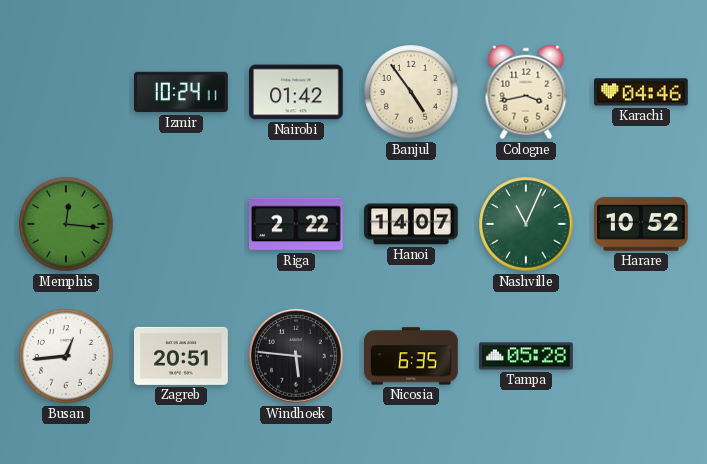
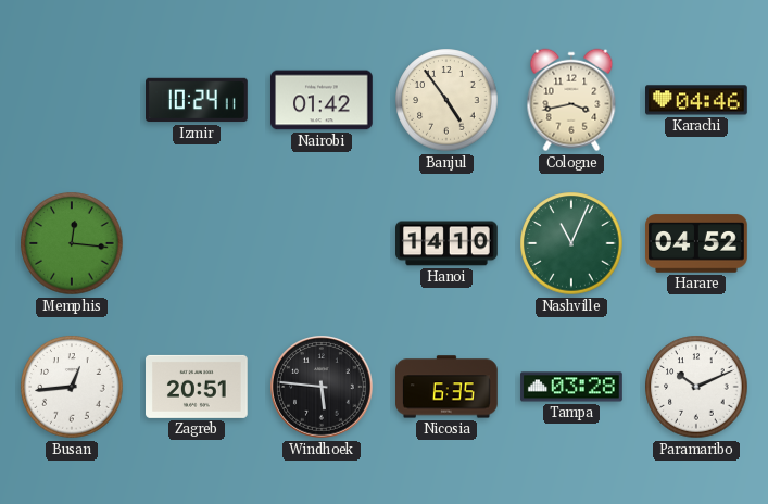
Riga: 2:22 -> none (297, 224)
Hanoi: 14:07 -> 14:10 (448, 243)
Harare: 10:52 -> 04:52 (697, 243)
Tampa: 05:28 -> 03:28 (571, 387)
Paramaribo: none -> 10:11 (696, 387)
